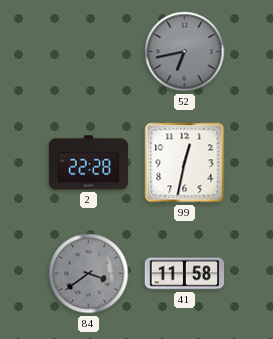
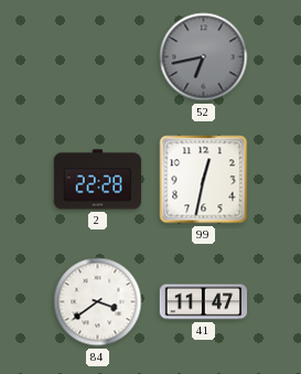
84 dial: grey -> white (98, 302)
41: 11:58 -> 11:47 (204, 302)
